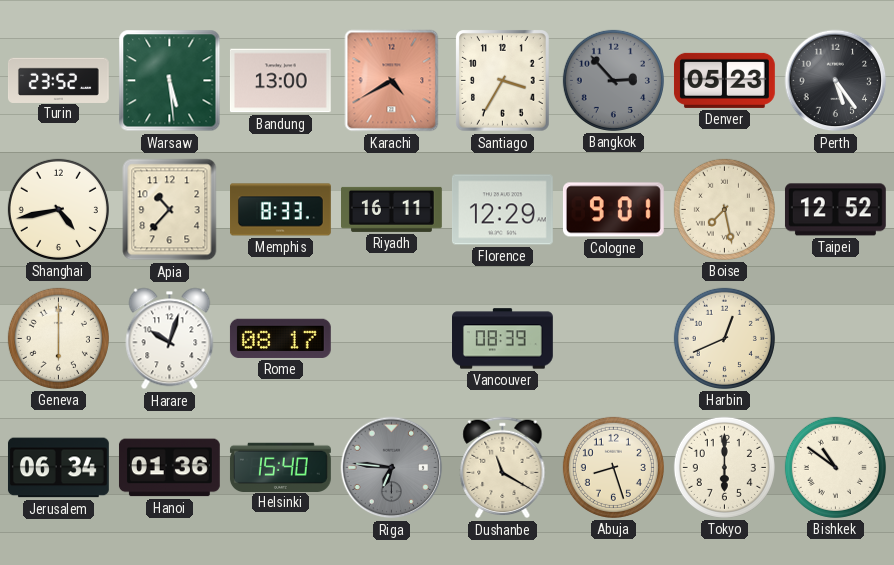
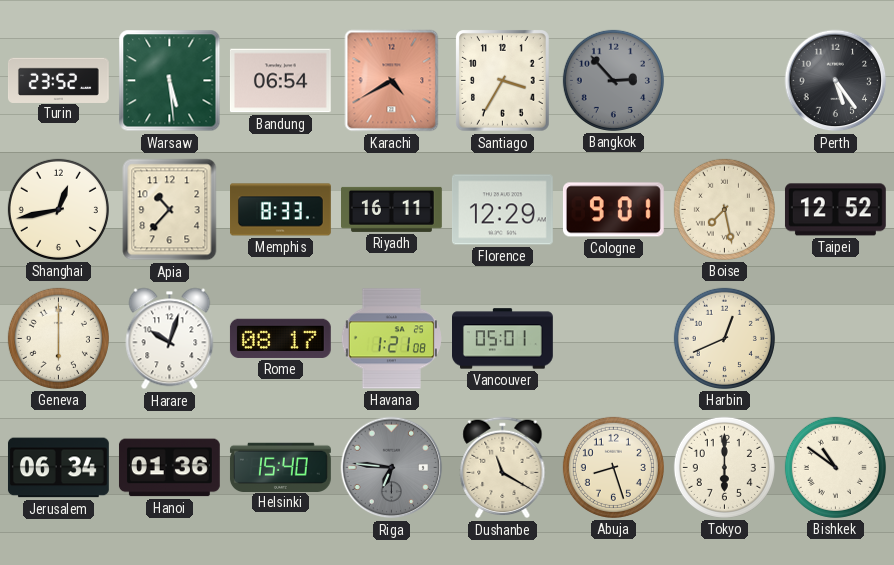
Bandung: 13:00 -> 06:54 (280, 81)
Denver: 05:23 -> none (724, 80)
Shanghai: 4:43 -> 12:43 (58, 209)
Havana: none -> 1:21 (391, 339)
Vancouver: 08:39 -> 05:01 (503, 339)
